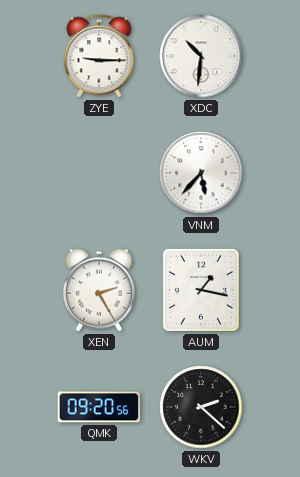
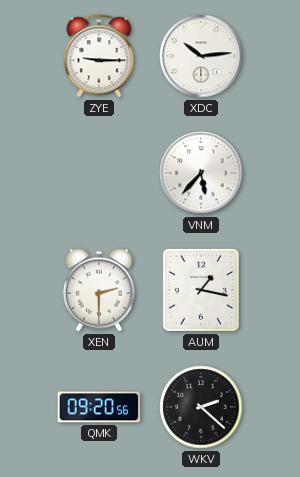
XDC: 10:31 -> 10:14 (201, 56)
XEN: 2:25 -> 2:30 (99, 290)
